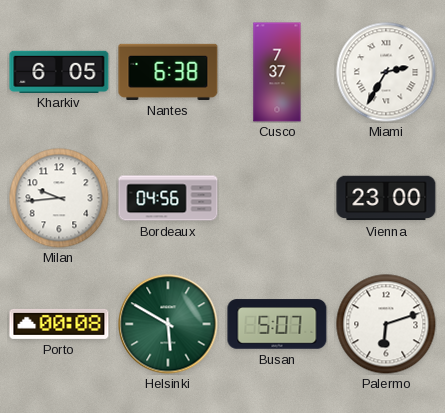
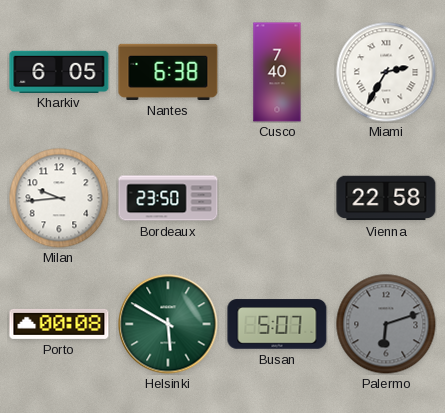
Cusco: 7:37 -> 7:40 (277, 72)
Bordeaux: 04:56 -> 23:50 (168, 198)
Vienna: 23:00 -> 22:58 (386, 198)
Palermo dial: white -> grey (386, 324)
